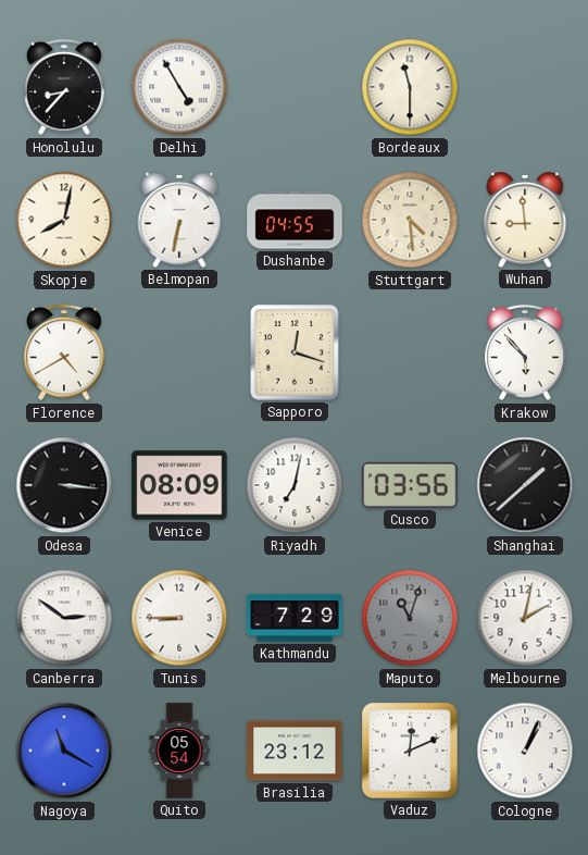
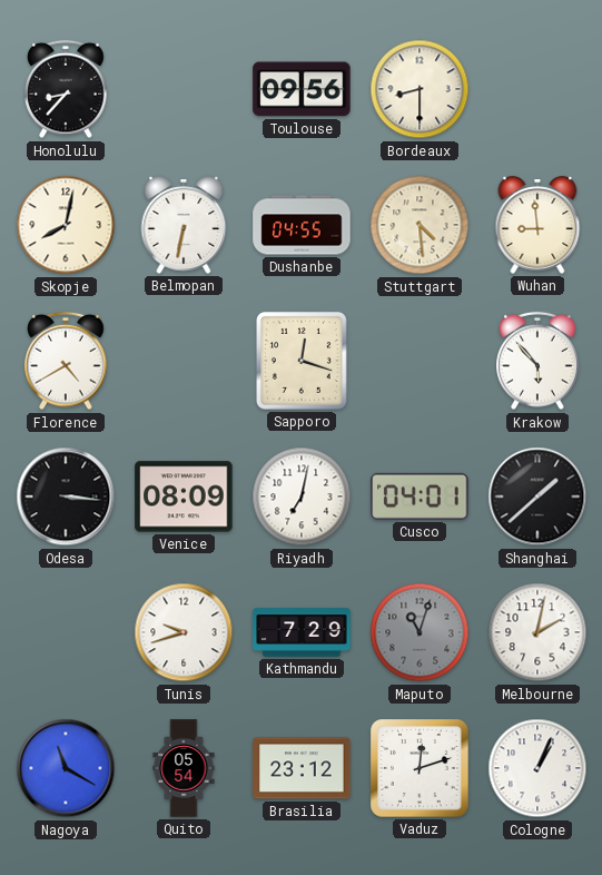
Delhi: 4:55 -> none (179, 87)
Toulouse: none -> 09:56 (302, 89)
Bordeaux: 11:30 -> 8:30 (420, 89)
Cusco: 03:56 -> 04:01 (420, 497)
Canberra: 2:51 -> none (64, 618)
Tunis: 8:45 -> 9:42 (184, 632)
Vaduz: 12:11 -> 12:12 (420, 768)
